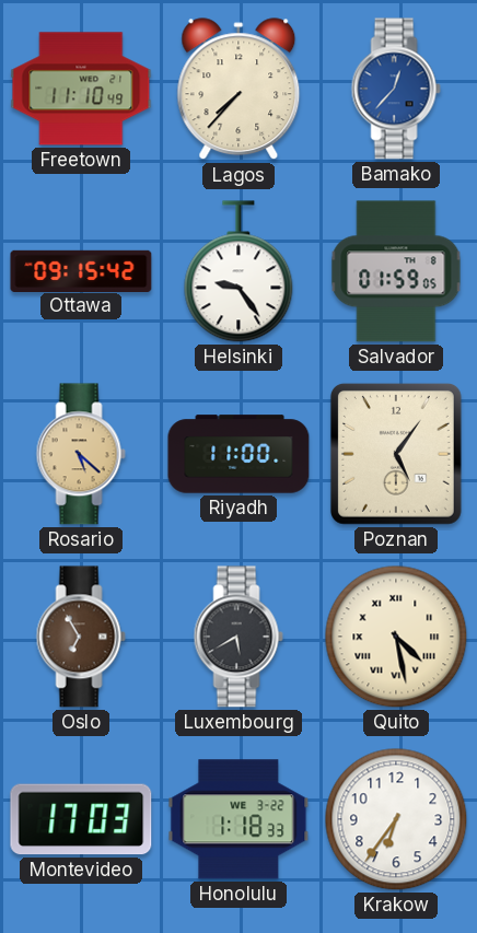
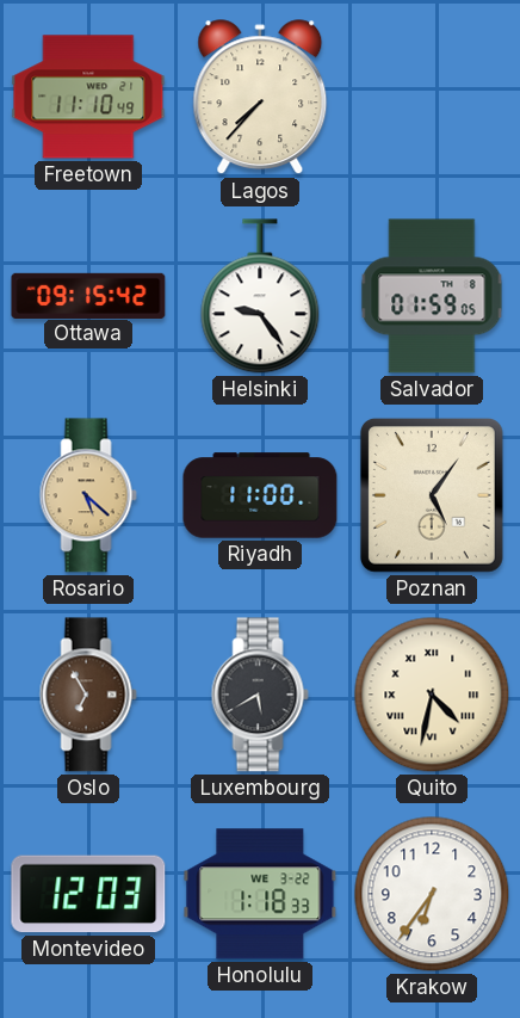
Bamako: 12:37 -> none (396, 89)
Quito: 4:28 -> 4:32 (432, 695)
Montevideo: 17:03 -> 12:03 (88, 894)
